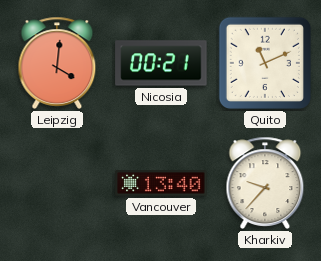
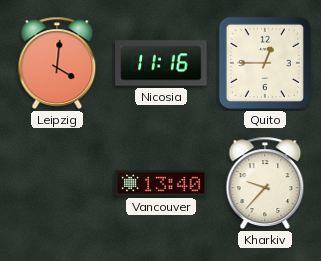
Nicosia: 00:21 -> 11:16 (161, 63)
Quito: 11:11 -> 12:45 (265, 63)
